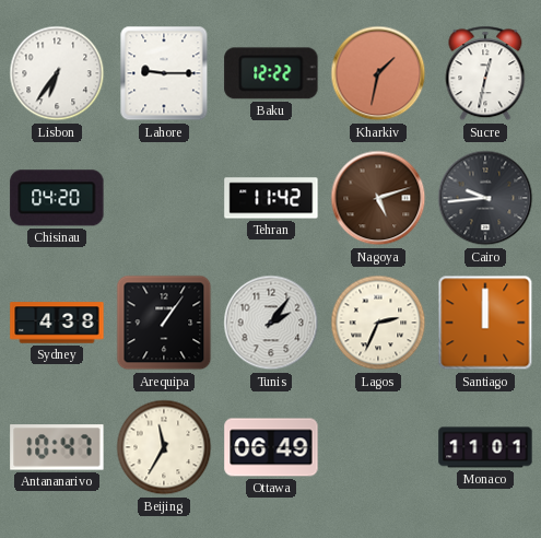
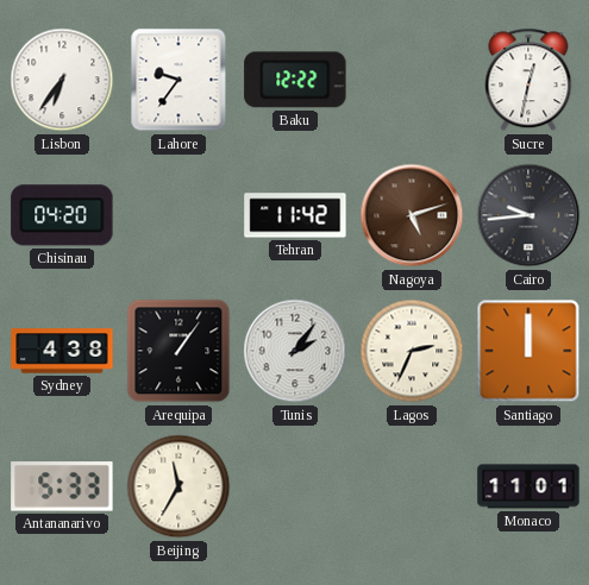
Lahore: 9:15 -> 9:36 (178, 80)
Kharkiv: 1:32 -> none (378, 73)
Antananarivo: 10:47 -> 5:33 (62, 486)
Ottawa: 06:49 -> none (271, 447)
